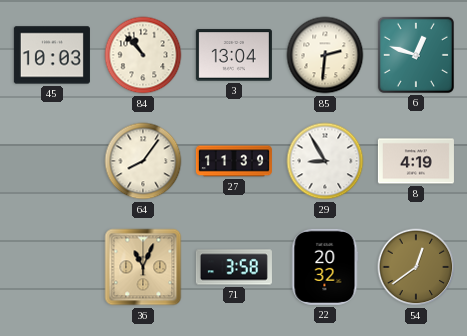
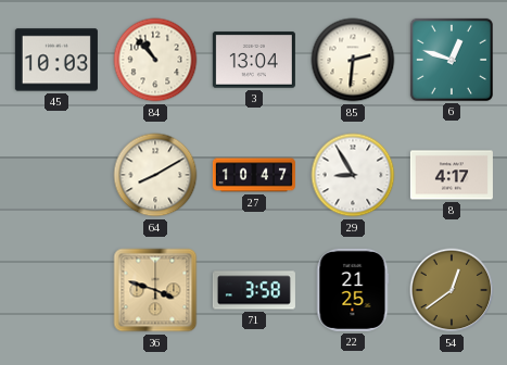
64: 8:06 -> 8:10 (155, 175)
27: 11:39 -> 10:47 (254, 175)
8: 4:19 -> 4:17 (452, 175)
36: 11:04 -> 3:48 (155, 290)
22: 20:32 -> 21:25 (353, 290)
